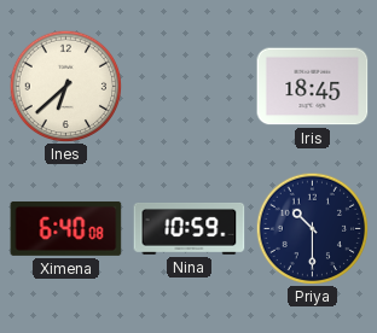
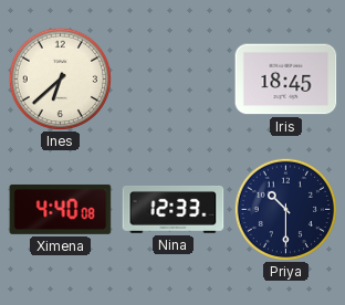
Ximena: 6:40 -> 4:40 (61, 209)
Nina: 10:59 -> 12:33 (174, 210)
